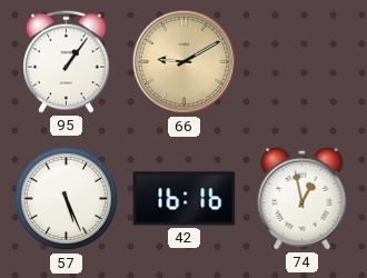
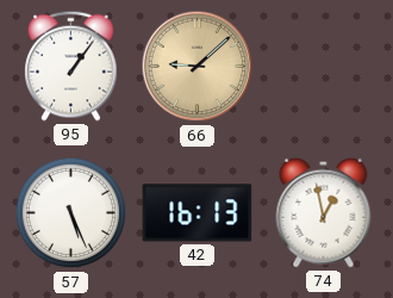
66: 9:10 -> 9:08 (198, 67)
42: 16:16 -> 16:13 (198, 213)
